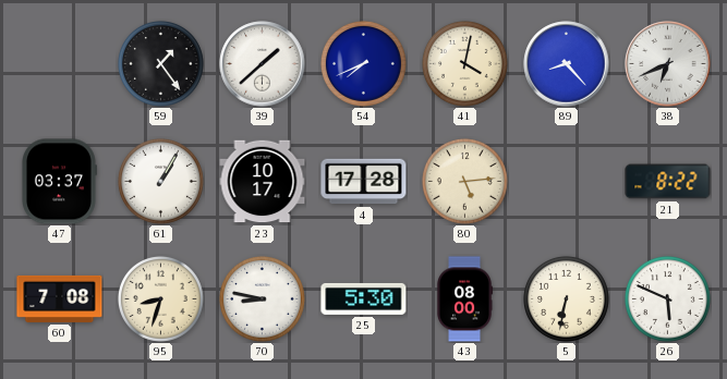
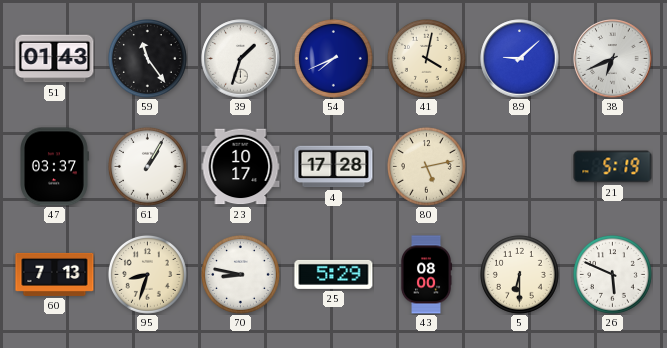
51: none -> 01:43 (55, 59)
59: 1:24 -> 11:24 (147, 58)
39: 1:38 -> 1:33 (241, 59)
89: 8:23 -> 9:08 (520, 59)
80: 5:14 -> 5:13 (426, 166)
21: 8:22 -> 5:19 (613, 167)
60: 7:08 -> 7:13 (55, 274)
25: 5:30 -> 5:29 (334, 274)
5: 6:32 -> 6:30 (519, 274)
